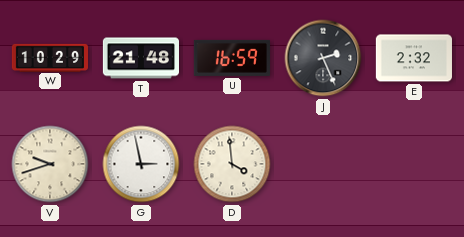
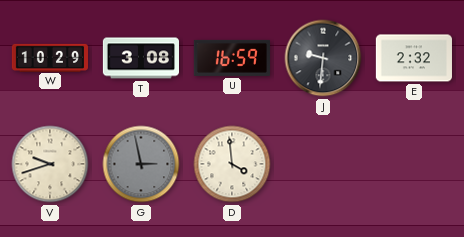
T: 21:48 -> 3:08 (140, 58)
J: 2:26 -> 9:31 (323, 58)
G dial: white -> grey (141, 164)
